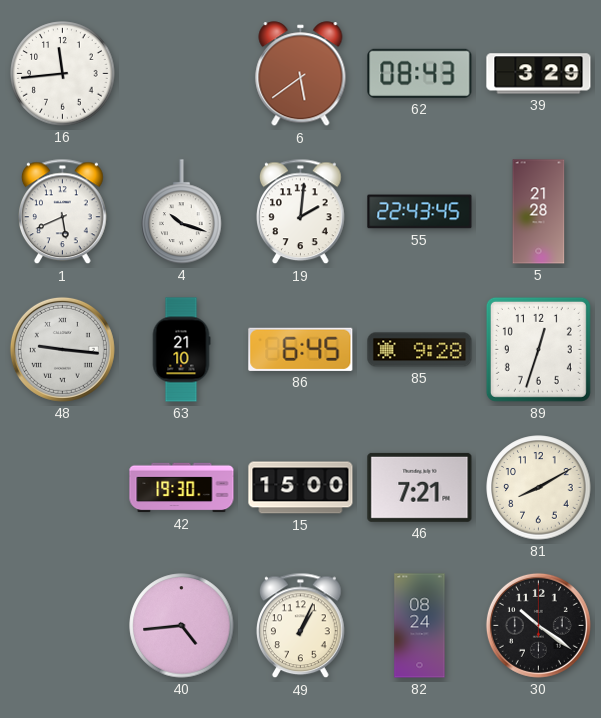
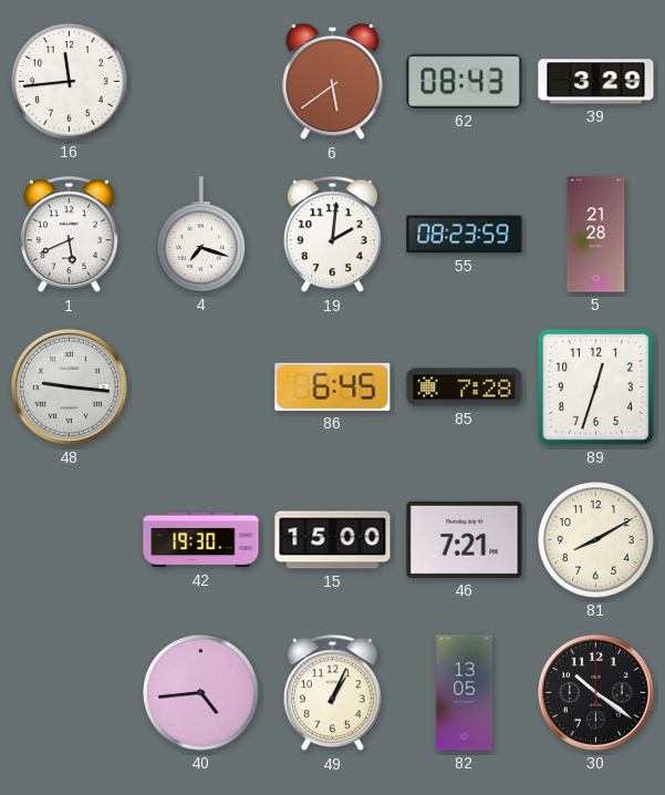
4: 10:18 -> 7:18 (201, 235)
55: 22:43 -> 08:23 (465, 235)
63: 21:10 -> none (181, 350)
85: 9:28 -> 7:28 (465, 388)
82: 08:24 -> 13:05 (465, 693)
